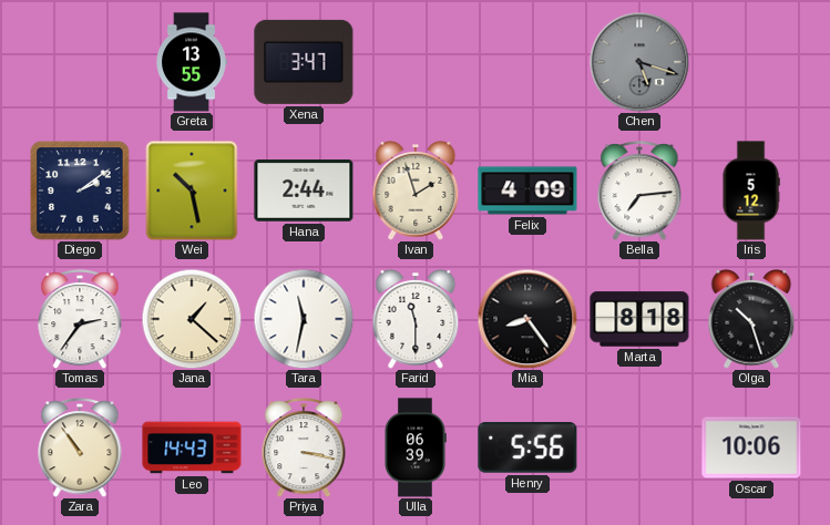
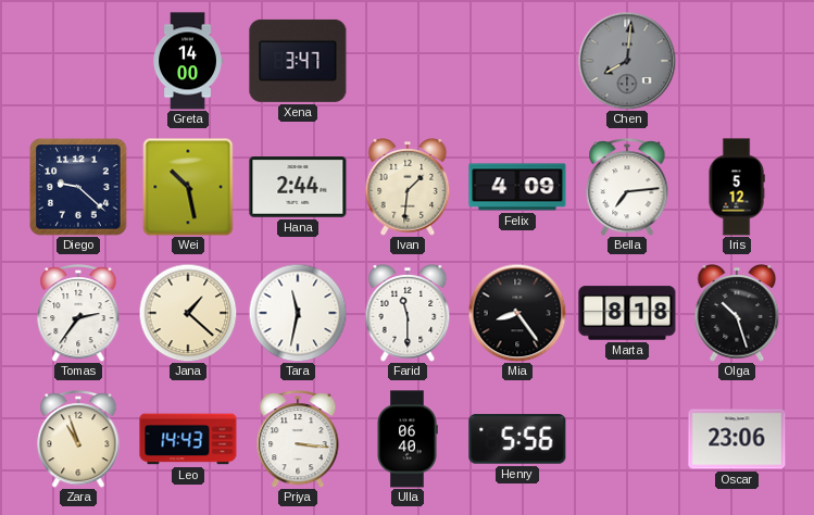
Greta: 13:55 -> 14:00 (188, 61)
Chen: 5:18 -> 8:01 (627, 61)
Diego: 2:09 -> 9:22 (78, 187)
Ivan: 1:57 -> 1:31 (408, 188)
Zara: 10:54 -> 10:57 (78, 440)
Priya: 3:17 -> 3:16 (298, 440)
Ulla: 06:39 -> 06:40 (408, 439)
Oscar: 10:06 -> 23:06 (737, 439)
